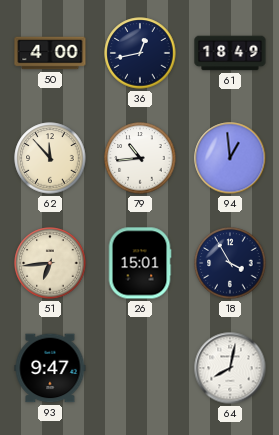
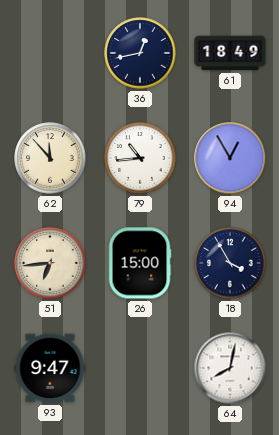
50: 4:00 -> none (50, 53)
94: 12:59 -> 12:55 (230, 158)
26: 15:01 -> 15:00 (140, 263)
